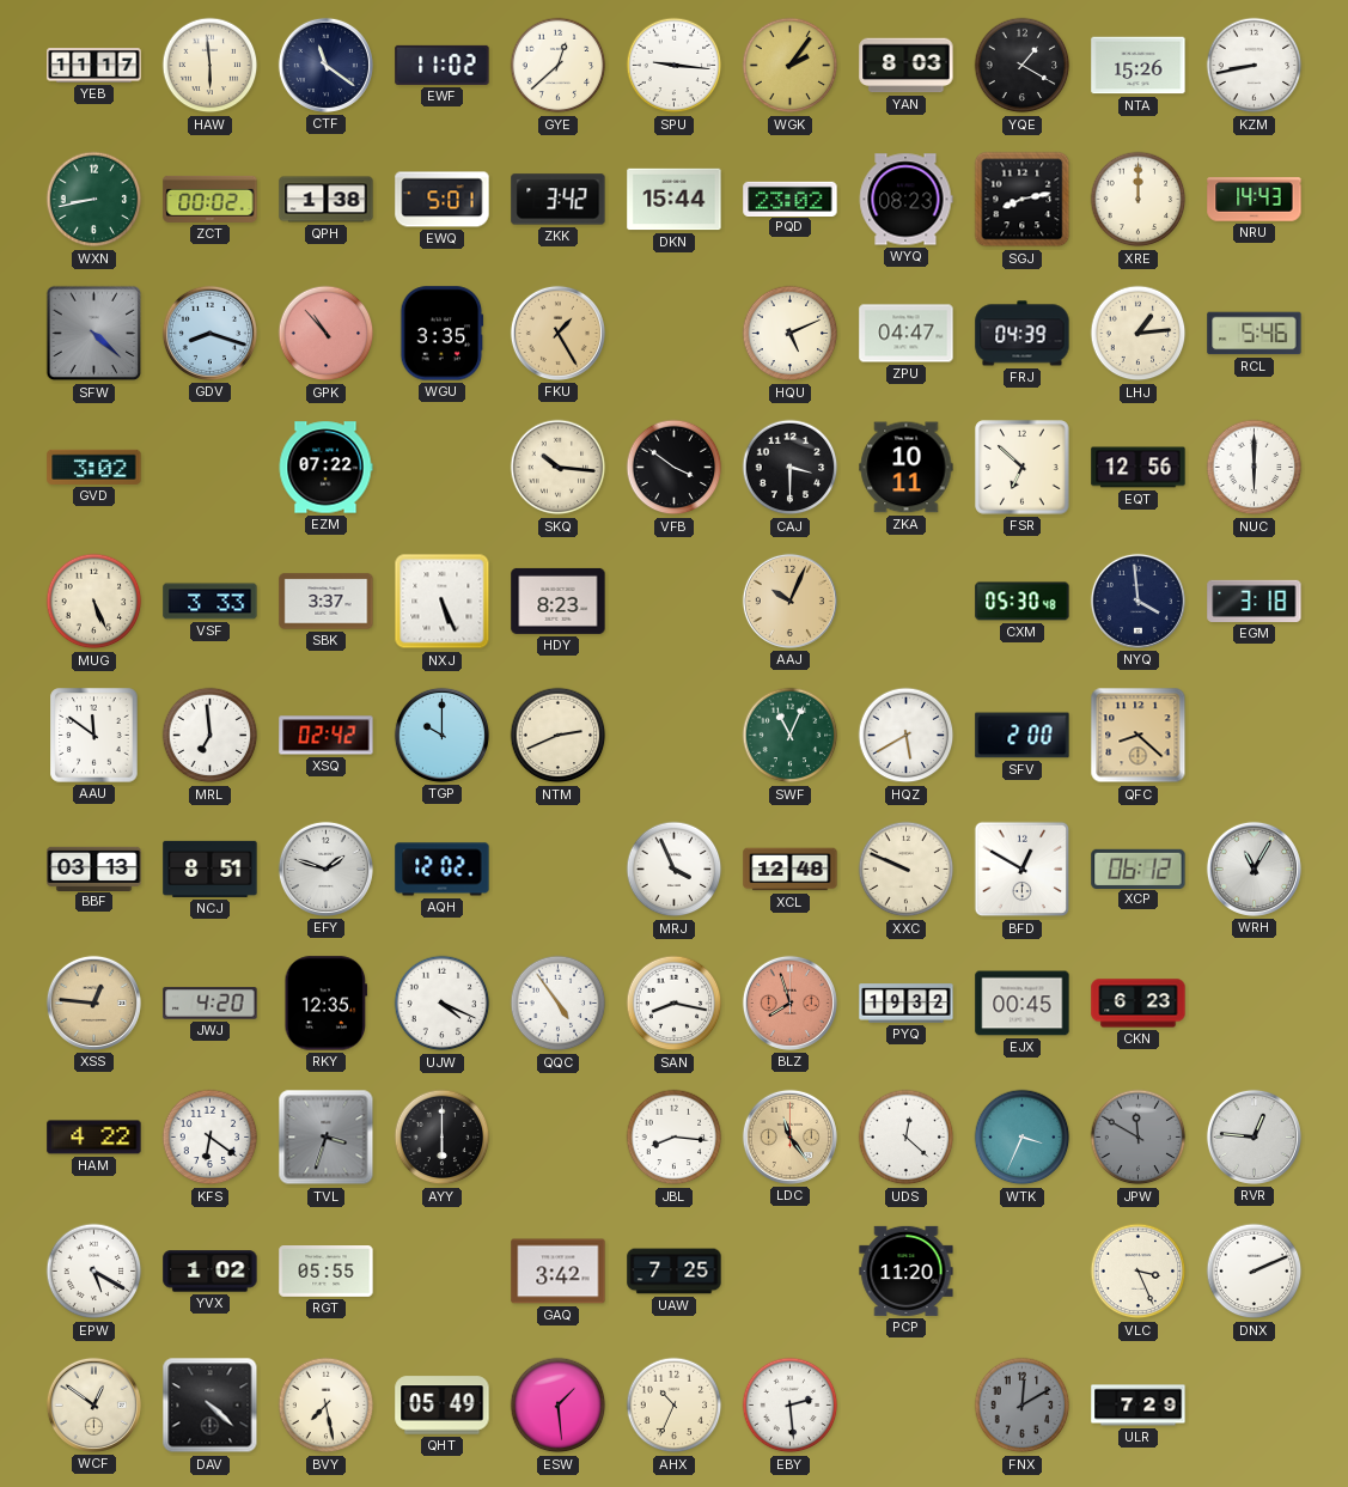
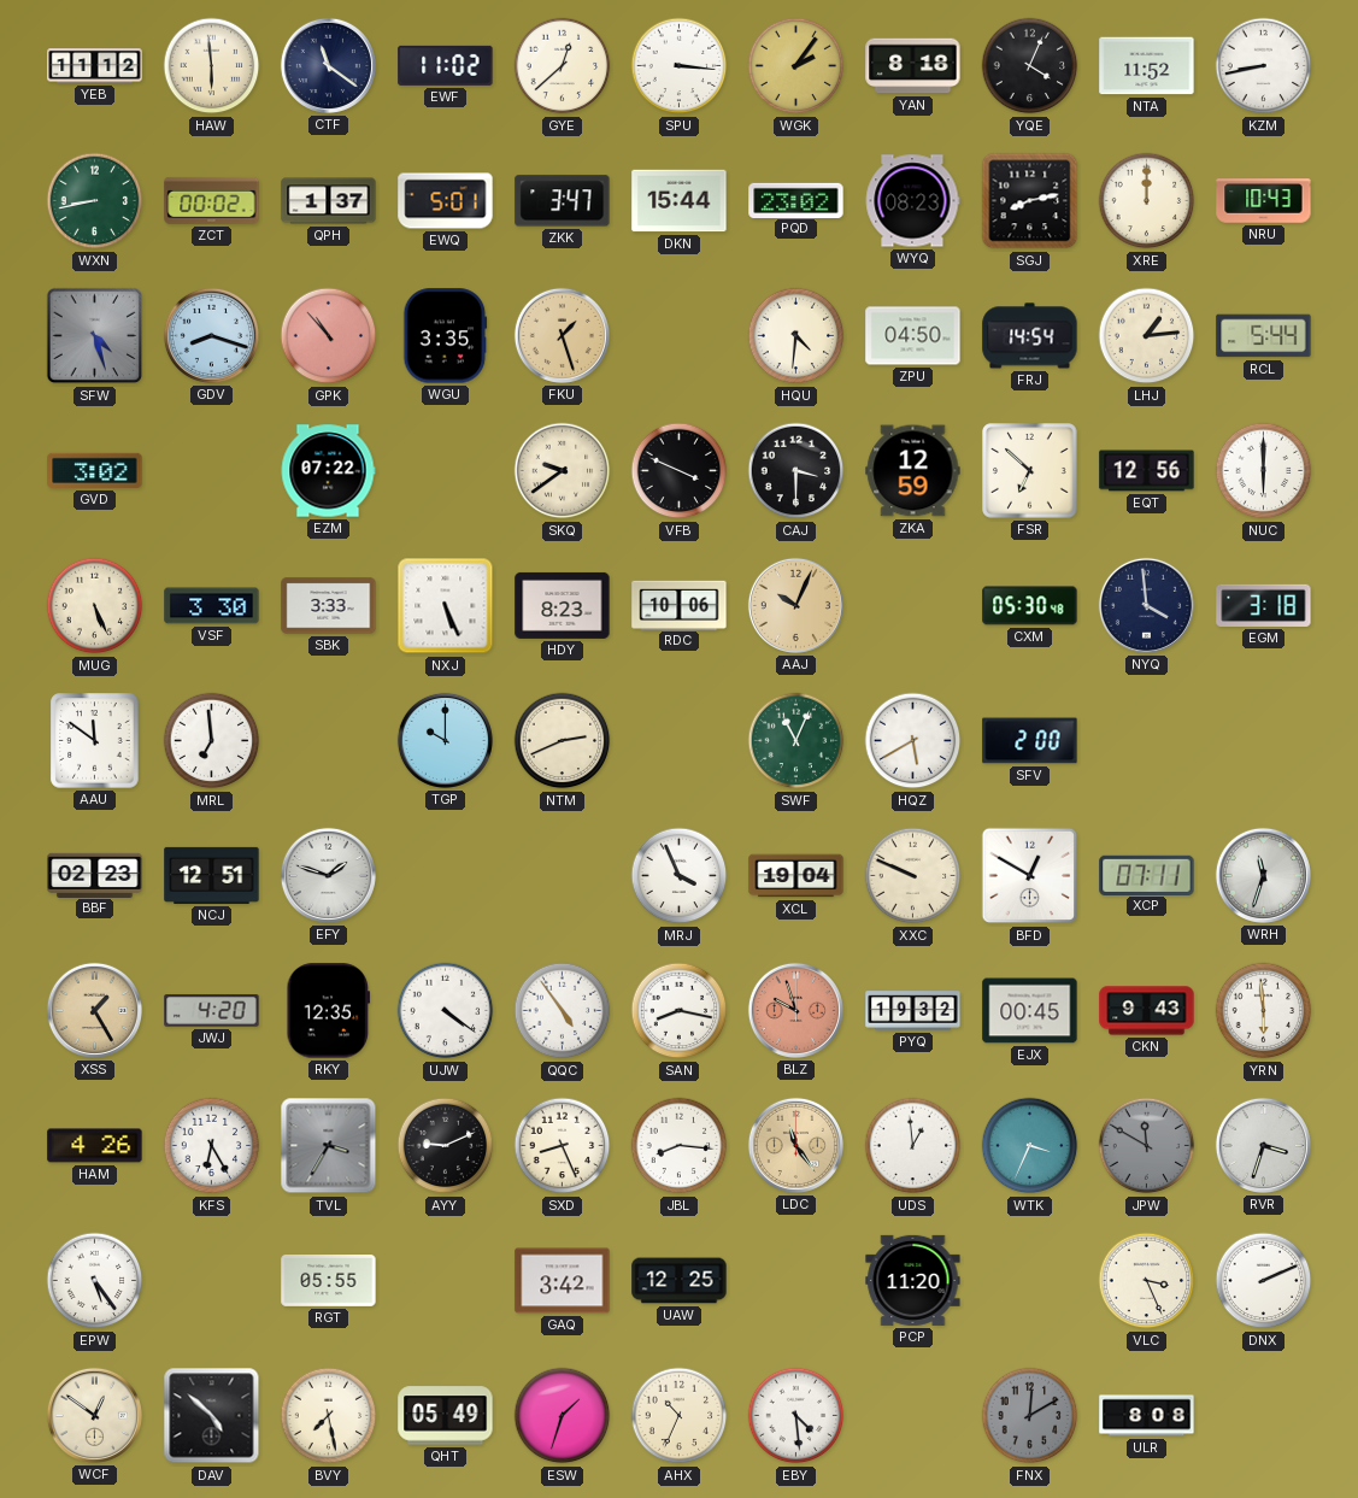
YEB: 11:17 -> 11:12 (95, 66)
SPU: 9:16 -> 3:16 (680, 66)
YAN: 8:03 -> 8:18 (913, 66)
YQE: 1:20 -> 4:04 (1030, 66)
NTA: 15:26 -> 11:52 (1147, 66)
QPH: 1:38 -> 1:37 (329, 201)
ZKK: 3:42 -> 3:47 (563, 201)
NRU: 14:43 -> 10:43 (1264, 201)
SFW: 4:22 -> 4:27 (95, 336)
FKU: 1:25 -> 1:27 (562, 335)
HQU: 5:11 -> 4:31 (796, 336)
ZPU: 04:47 -> 04:50 (913, 336)
FRJ: 04:39 -> 14:54 (1030, 336)
RCL: 5:46 -> 5:44 (1264, 336)
SKQ: 10:16 -> 9:39 (563, 471)
VFB: 3:51 -> 3:49 (680, 471)
ZKA: 10:11 -> 12:59 (913, 471)
VSF: 3:33 -> 3:30 (212, 606)
SBK: 3:37 -> 3:33 (329, 606)
RDC: none -> 10:06 (680, 605)
XSQ: 02:42 -> none (327, 736)
QFC: 8:22 -> none (1139, 736)
BBF: 03:13 -> 02:23 (95, 875)
NCJ: 8:51 -> 12:51 (212, 875)
AQH: 12:02 -> none (443, 870)
XCL: 12:48 -> 19:04 (796, 876)
XCP: 06:12 -> 07:11 (1147, 875)
WRH: 11:05 -> 11:33 (1263, 875)
XSS: 12:46 -> 1:25 (94, 1010)
UJW: 4:19 -> 4:21 (446, 1011)
BLZ: 7:57 -> 9:57 (795, 1010)
CKN: 6:23 -> 9:43 (1147, 1011)
YRN: none -> 5:59 (1264, 1011)
HAM: 4:22 -> 4:26 (95, 1146)
KFS: 6:21 -> 6:25 (212, 1146)
TVL: 3:33 -> 3:35 (329, 1146)
AYY: 6:00 -> 9:11 (446, 1146)
SXD: none -> 8:26 (563, 1146)
UDS: 12:22 -> 12:59 (913, 1146)
RVR: 12:46 -> 3:33 (1263, 1145)
EPW: 5:20 -> 5:24 (95, 1281)
YVX: 1:02 -> none (211, 1272)
UAW: 7:25 -> 12:25 (680, 1281)
DAV: 4:22 -> 4:52 (212, 1416)
ESW: 1:29 -> 1:33 (563, 1416)
EBY: 2:29 -> 4:29 (796, 1416)
ULR: 7:29 -> 8:08 (1147, 1416)
